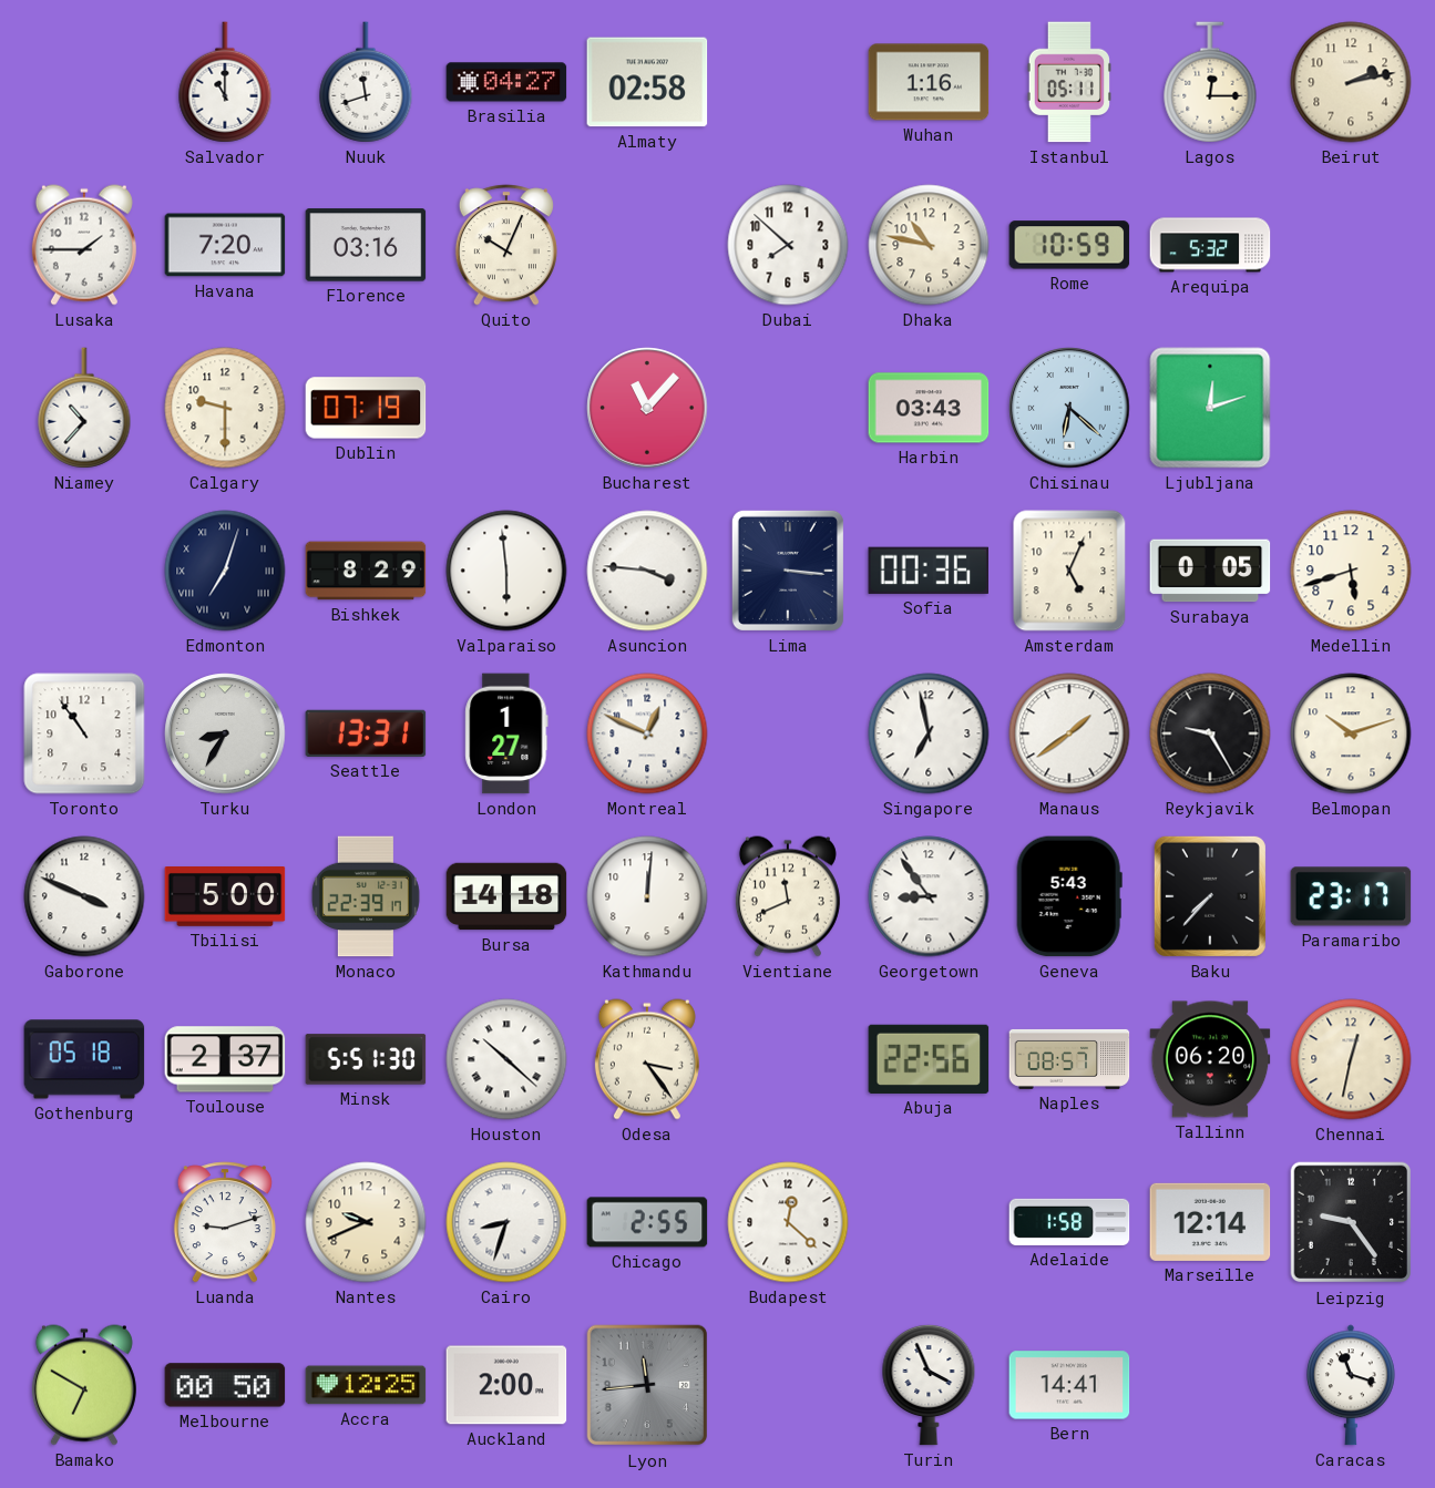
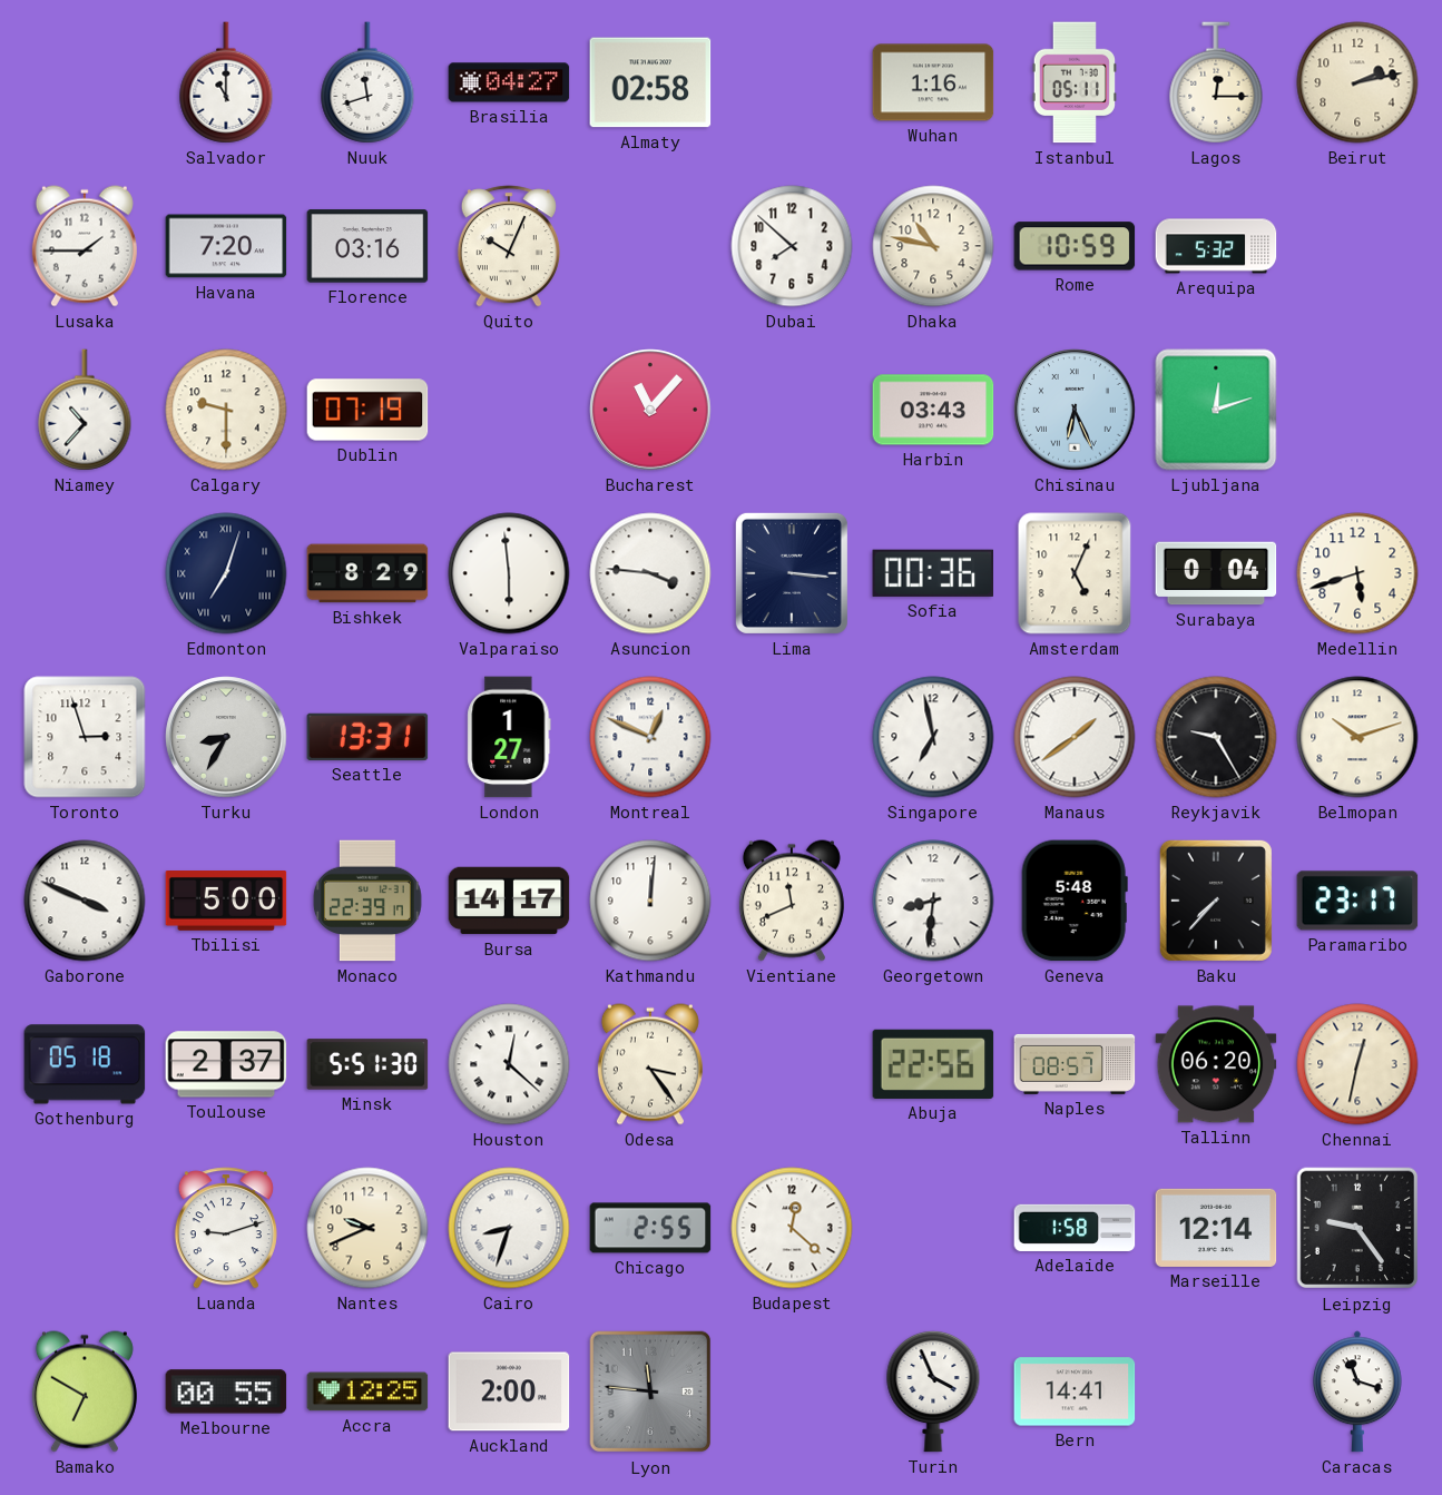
Chisinau: 6:22 -> 6:26 (1075, 410)
Surabaya: 0:05 -> 0:04 (1216, 573)
Toronto: 10:54 -> 2:57 (85, 737)
Bursa: 14:18 -> 14:17 (509, 901)
Georgetown: 8:54 -> 8:31 (933, 901)
Geneva: 5:43 -> 5:48 (1075, 901)
Houston: 10:22 -> 12:22 (509, 1064)
Melbourne: 00:50 -> 00:55 (226, 1391)
Lyon: 11:44 -> 11:46 (650, 1391)
